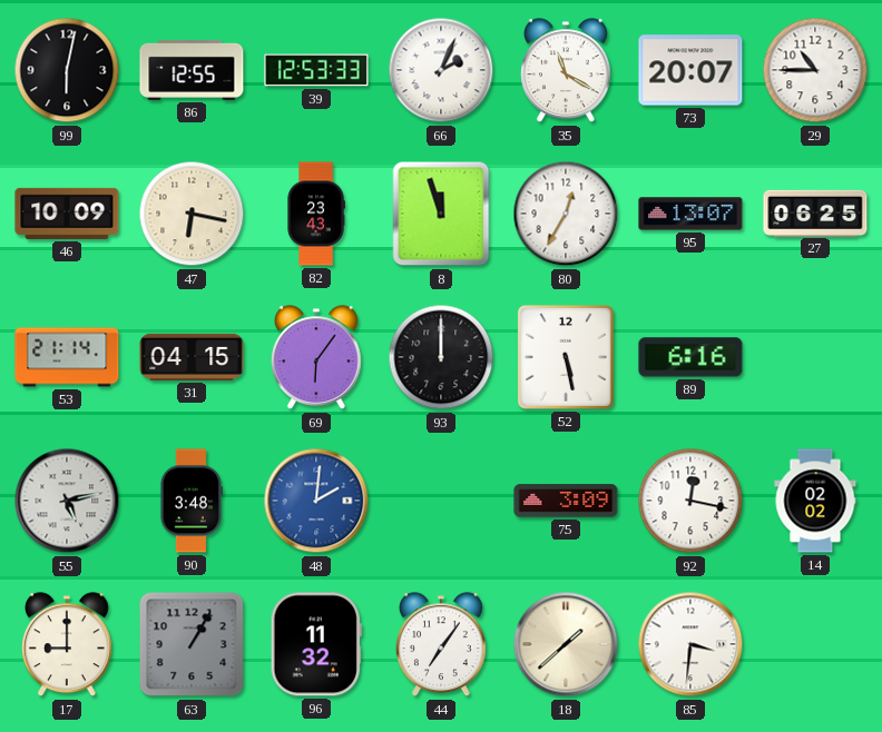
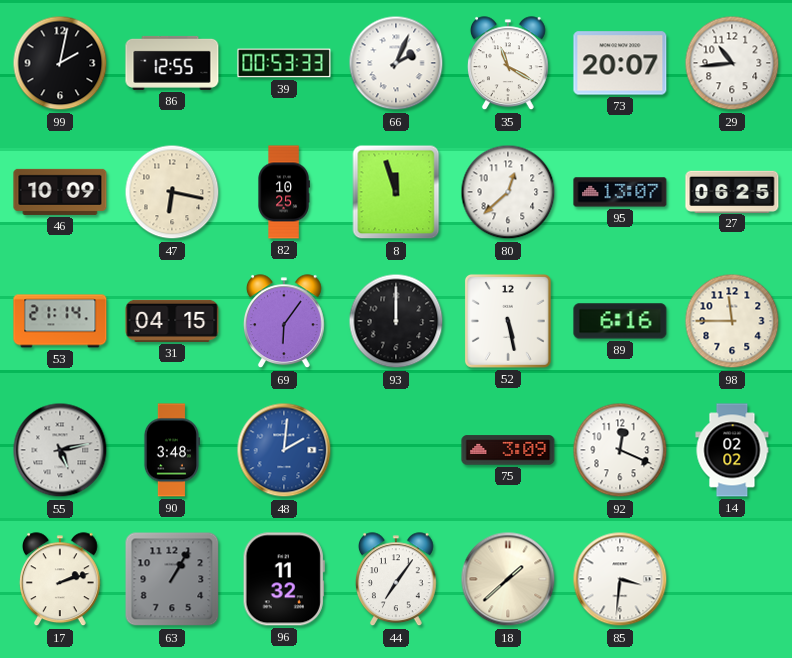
99: 6:02 -> 2:02 (60, 63)
39: 12:53 -> 00:53 (284, 63)
29: 10:45 -> 10:44 (732, 63)
82: 23:43 -> 10:25 (284, 192)
80: 12:35 -> 12:38 (508, 192)
98: none -> 11:45 (732, 321)
92: 12:17 -> 12:19 (620, 450)
17: 9:00 -> 2:12 (60, 580)
